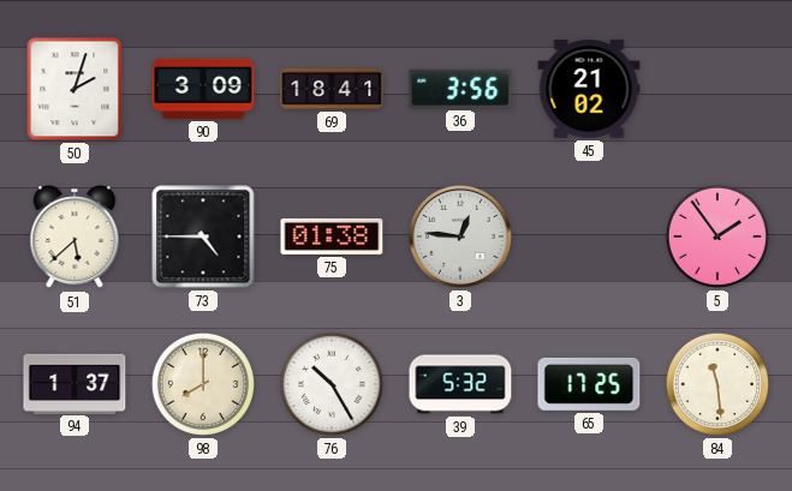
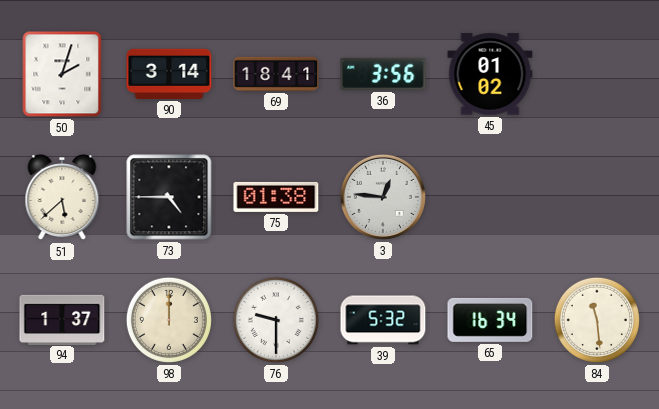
90: 3:09 -> 3:14 (169, 74)
45: 21:02 -> 01:02 (490, 74)
5: 1:54 -> none (717, 236)
98: 8:00 -> 12:00 (169, 320)
76: 10:25 -> 9:30 (276, 320)
65: 17:25 -> 16:34 (490, 320)
